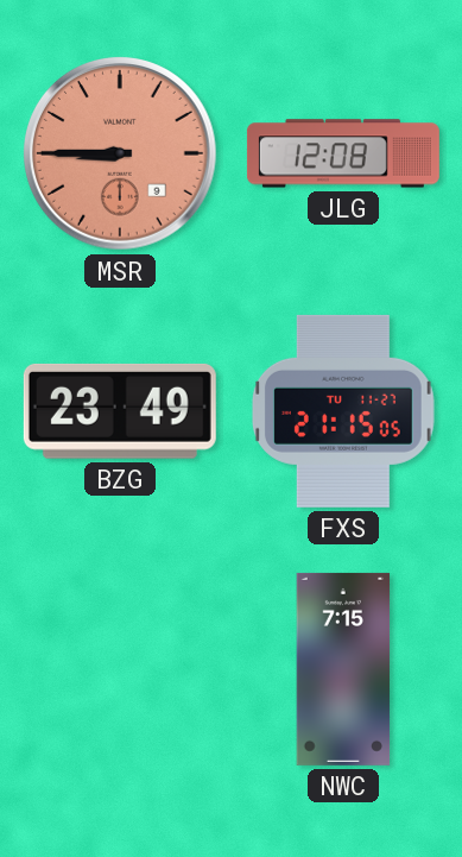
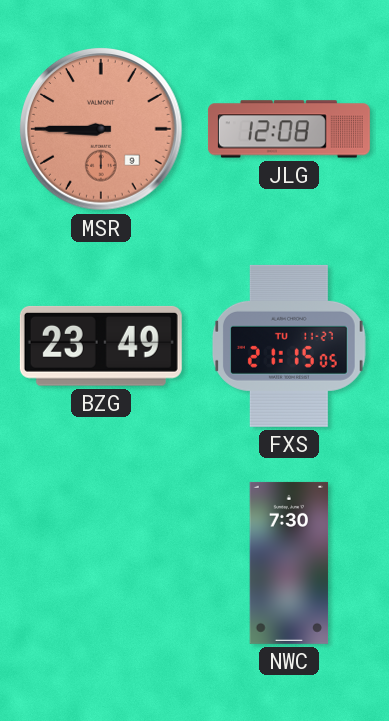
NWC: 7:15 -> 7:30 (289, 563)
